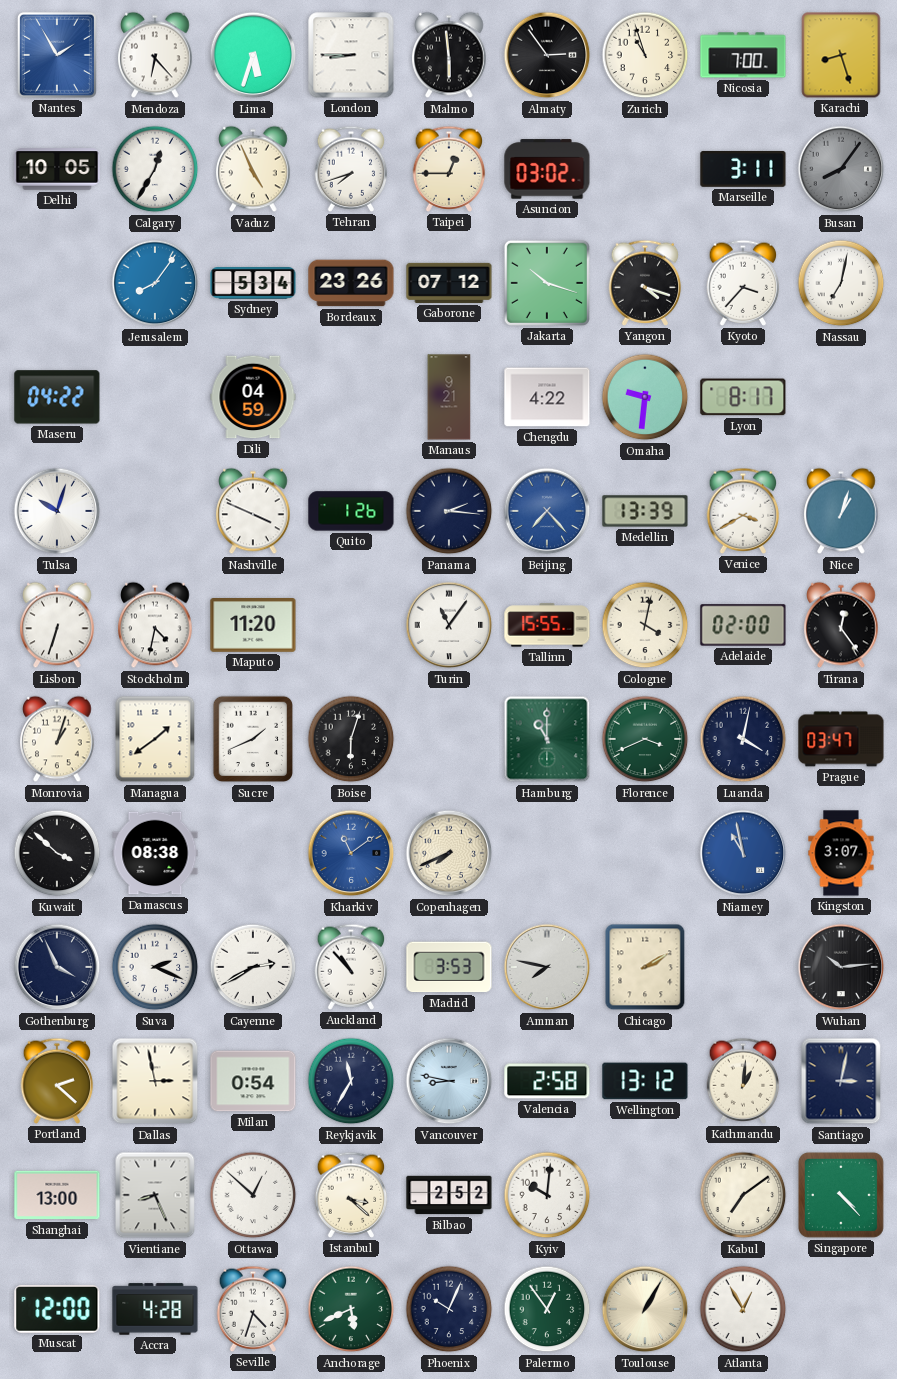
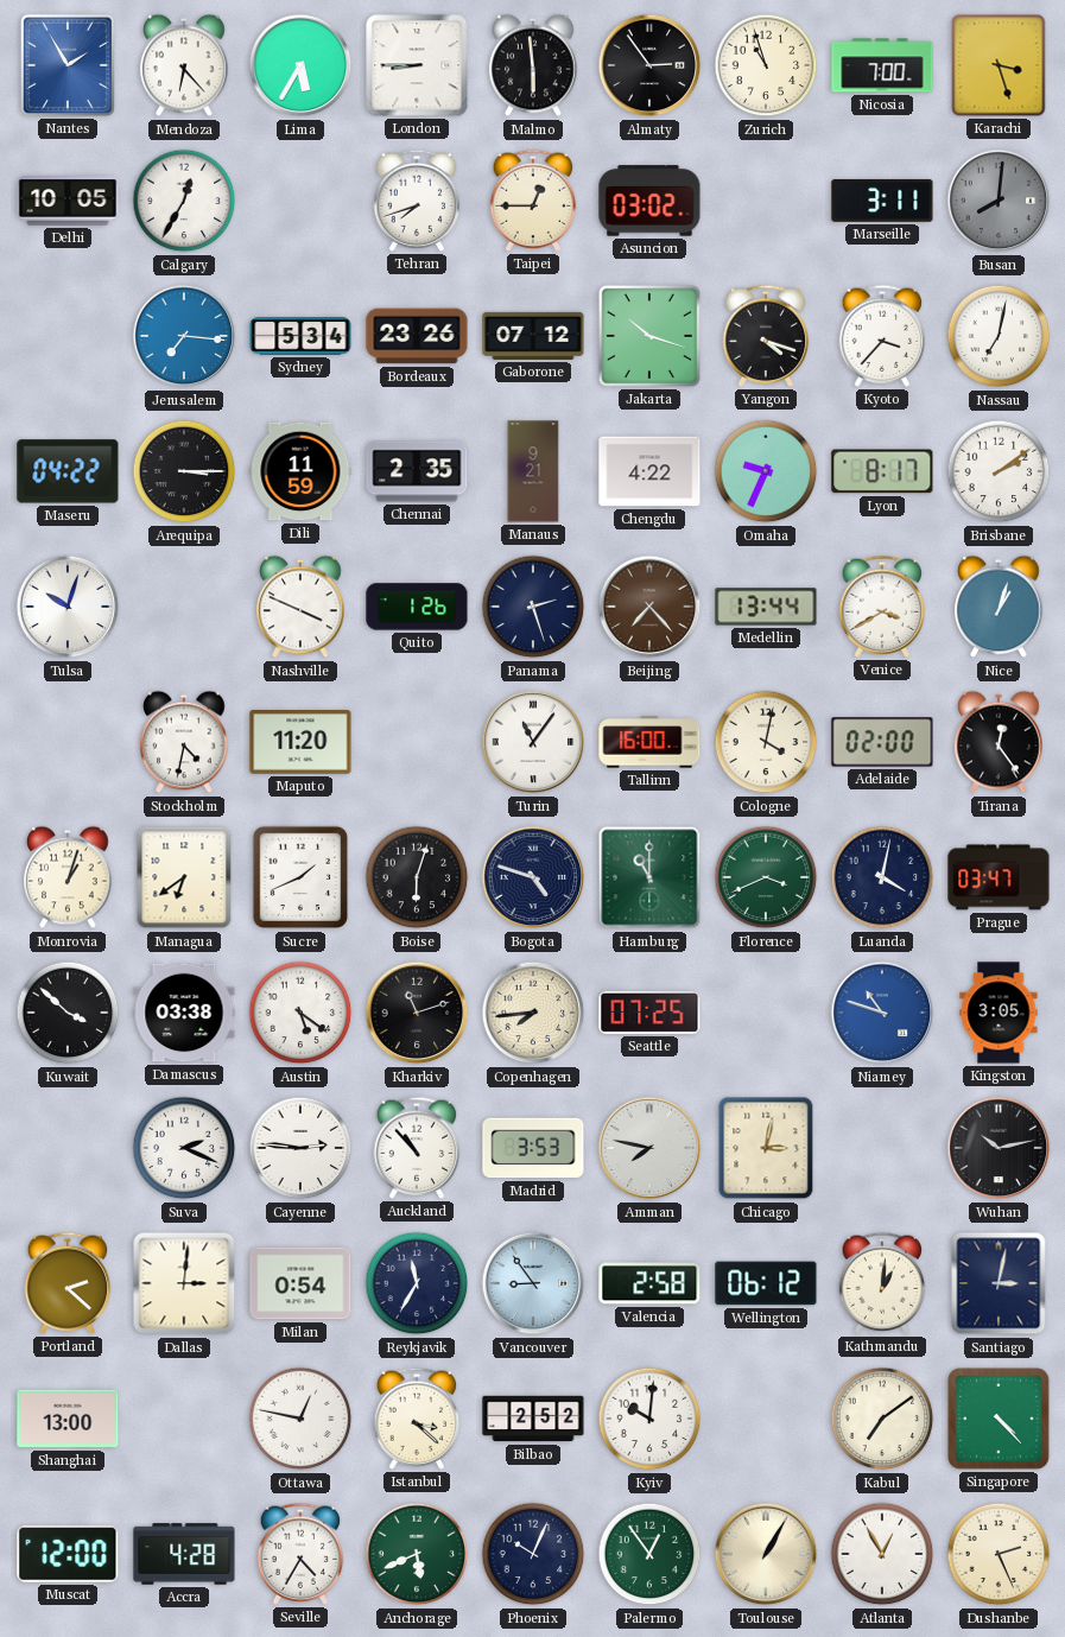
Lima: 5:33 -> 5:35 (300, 65)
Karachi: 8:27 -> 3:27 (999, 65)
Vaduz: 4:56 -> none (253, 169)
Busan: 8:06 -> 8:01 (999, 201)
Jerusalem: 8:06 -> 7:16 (184, 336)
Arequipa: none -> 3:15 (184, 471)
Dili: 04:59 -> 11:59 (300, 471)
Chennai: none -> 2:35 (417, 471)
Omaha: 9:31 -> 9:34 (766, 471)
Brisbane: none -> 2:09 (999, 471)
Panama: 2:16 -> 2:27 (533, 607)
Beijing dial: blue -> brown (649, 607)
Medellin: 13:39 -> 13:44 (766, 607)
Lisbon: 6:33 -> none (57, 625)
Tallinn: 15:55 -> 16:00 (649, 742)
Managua: 1:39 -> 6:39 (184, 877)
Bogota: none -> 4:48 (533, 877)
Damascus: 08:38 -> 03:38 (184, 1013)
Austin: none -> 5:21 (300, 1013)
Kharkiv: 11:09 -> 11:12 (417, 1013)
Kharkiv dial: blue -> black (417, 1013)
Copenhagen: 7:41 -> 7:44 (533, 1013)
Seattle: none -> 07:25 (649, 1013)
Niamey: 10:58 -> 10:48 (882, 1013)
Kingston: 3:07 -> 3:05 (999, 1013)
Gothenburg: 3:56 -> none (57, 967)
Cayenne: 2:40 -> 2:46 (300, 1148)
Chicago: 2:10 -> 3:02 (766, 1148)
Wuhan: 10:14 -> 10:13 (999, 1148)
Dallas: 2:58 -> 3:01 (184, 1283)
Vancouver: 8:47 -> 8:54 (533, 1283)
Wellington: 13:12 -> 06:12 (766, 1283)
Vientiane: 8:26 -> none (155, 1195)
Ottawa: 12:52 -> 12:47 (300, 1419)
Seville: 4:33 -> 4:35 (300, 1554)
Dushanbe: none -> 2:26 (999, 1554)
